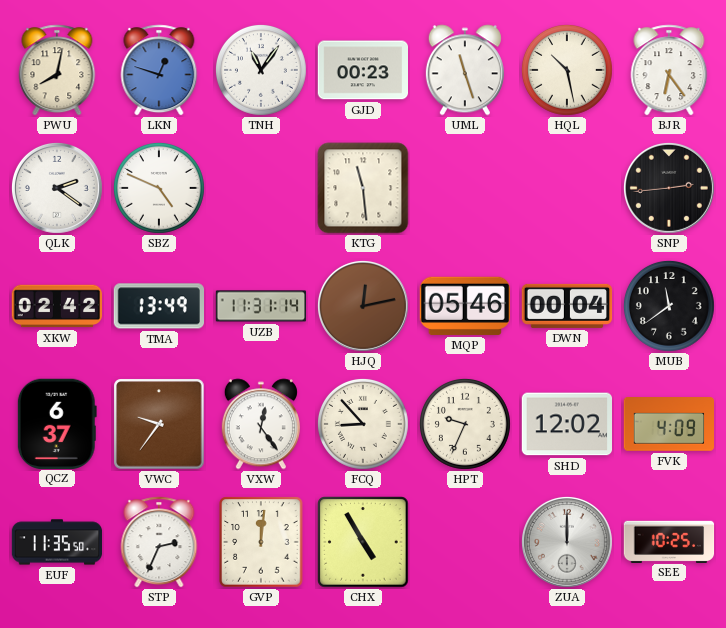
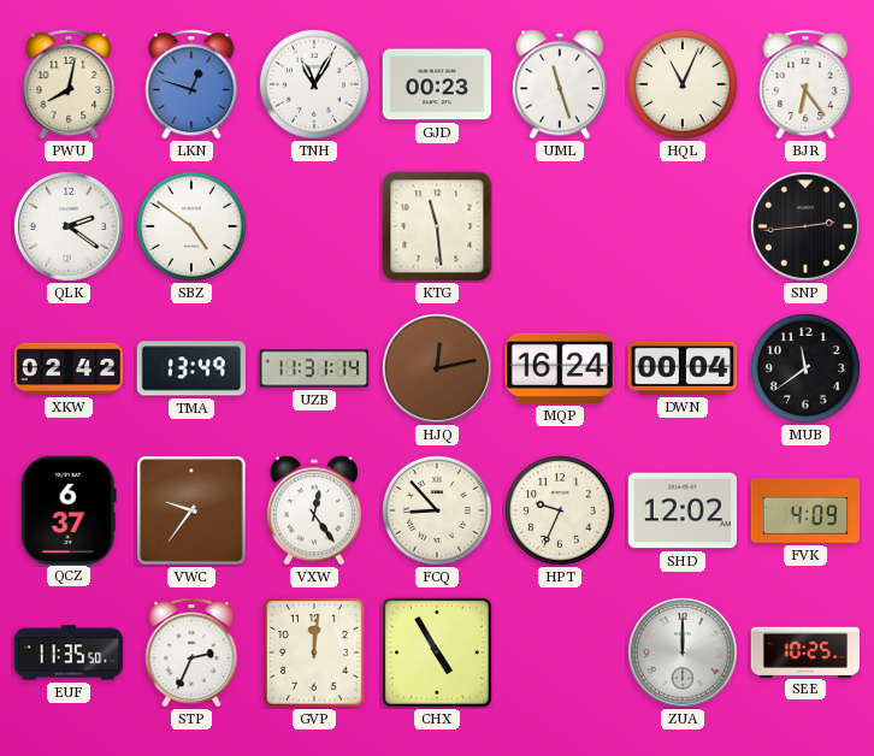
TNH: 11:06 -> 11:05 (314, 84)
HQL: 10:28 -> 11:04 (683, 84)
SBZ: 4:49 -> 4:51 (191, 226)
MQP: 05:46 -> 16:24 (560, 368)
